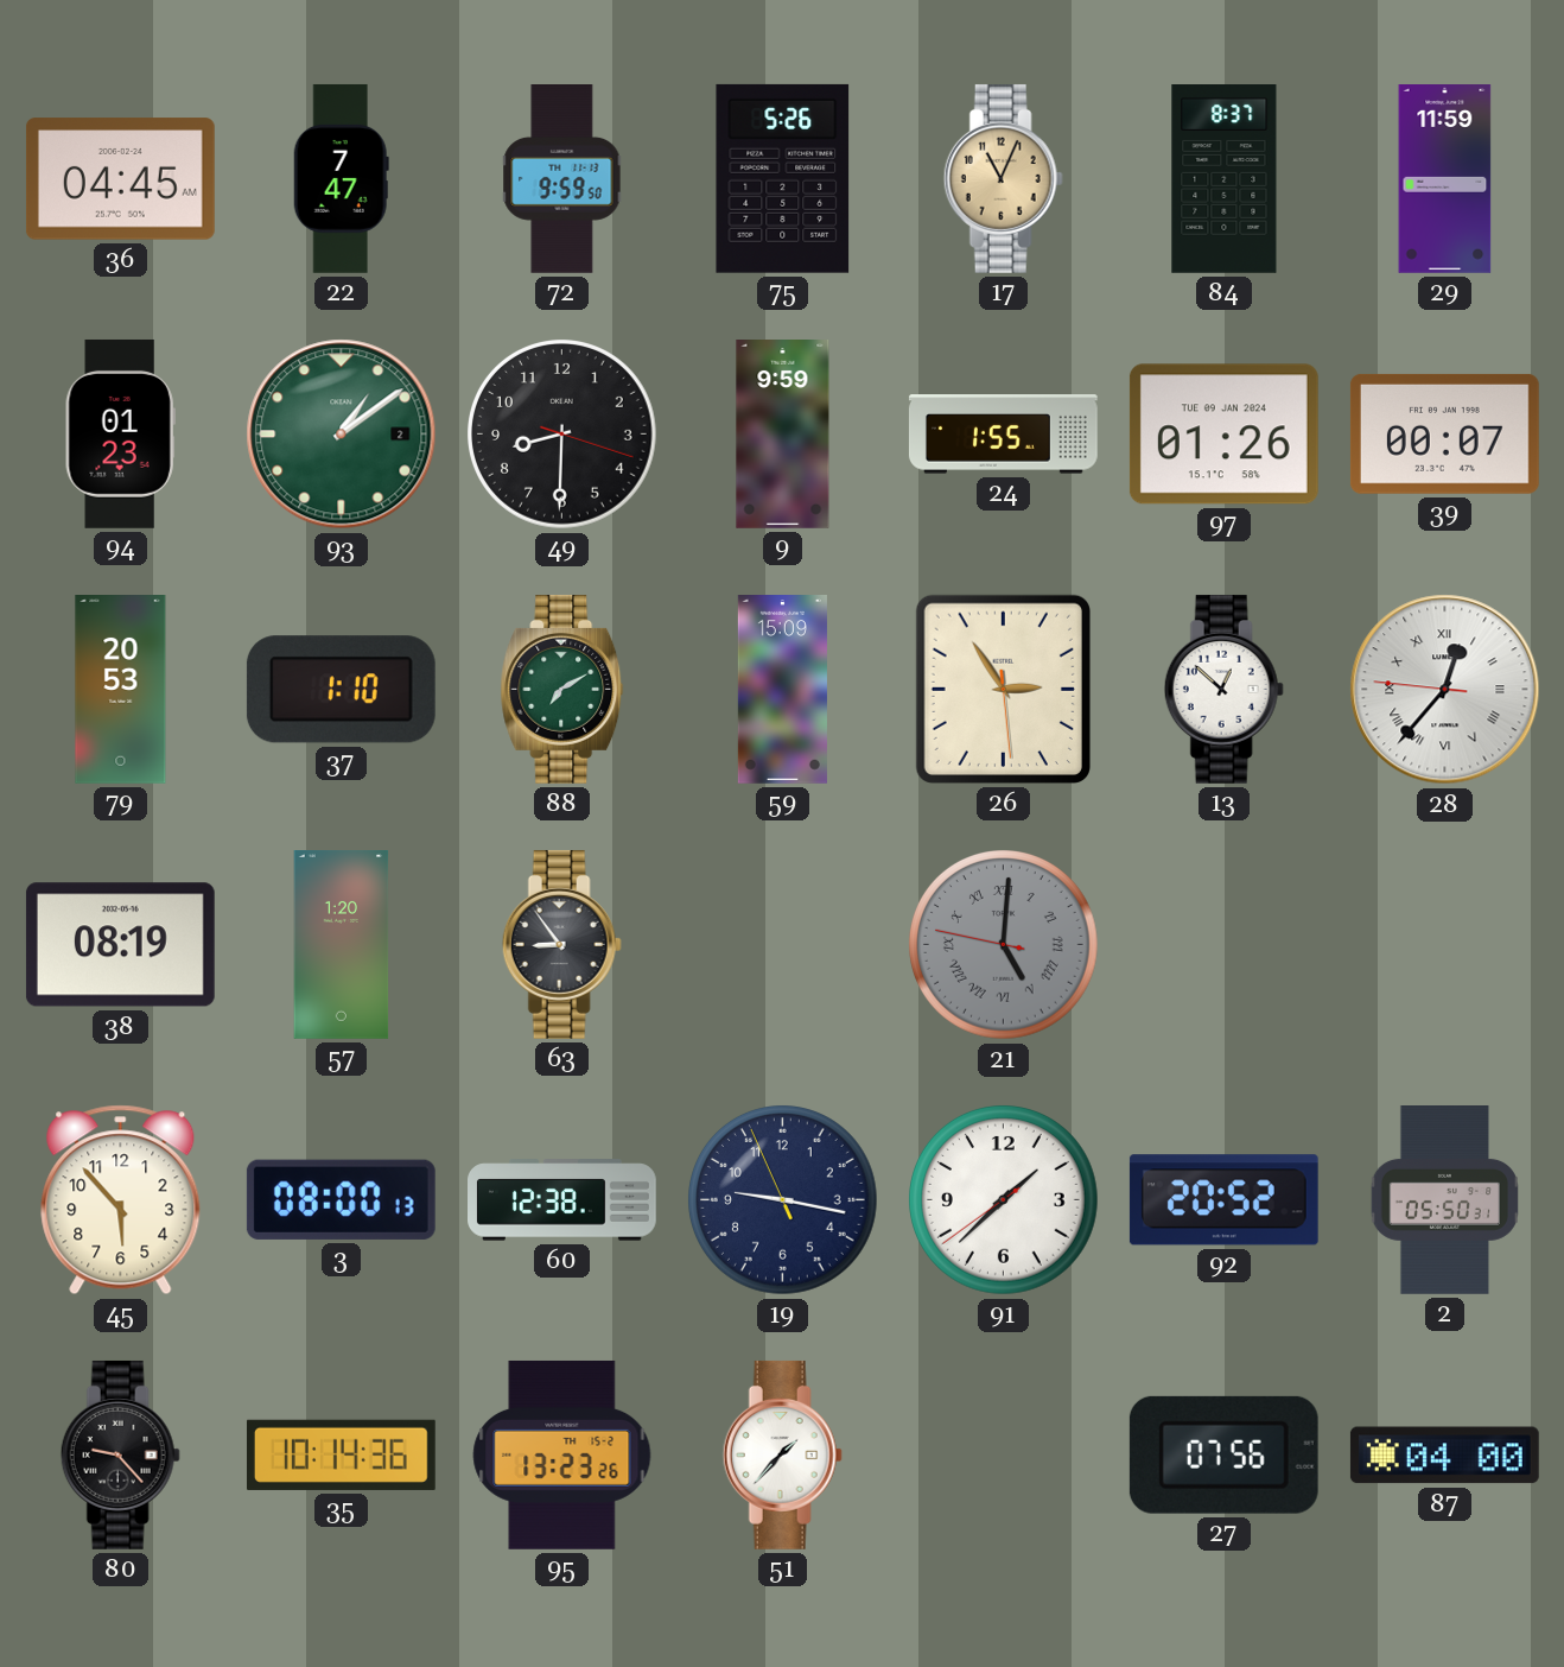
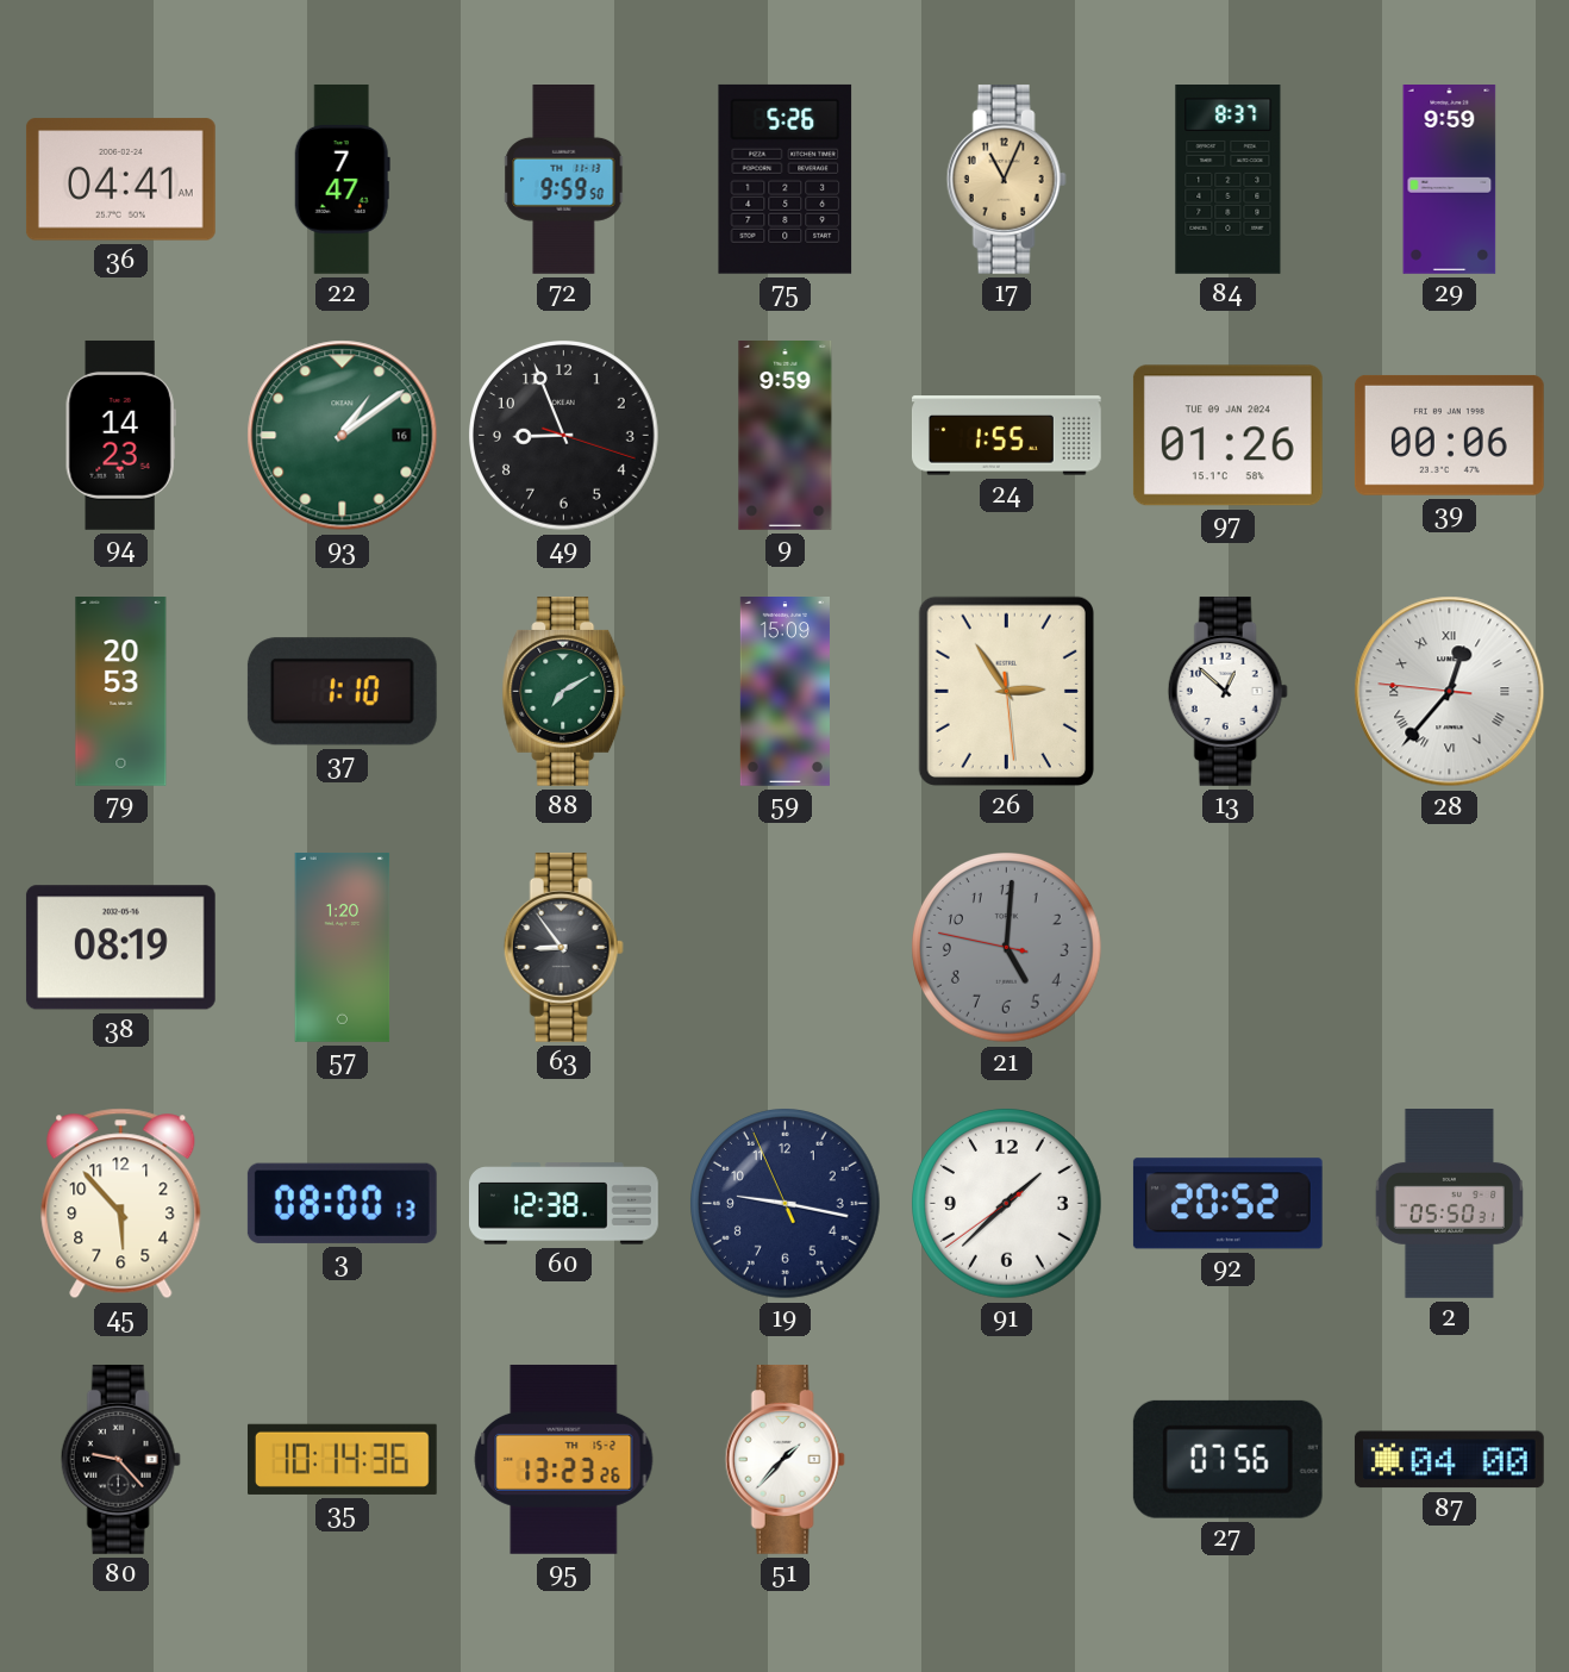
36: 04:45 -> 04:41 (120, 180)
29: 11:59 -> 9:59 (1450, 180)
94: 01:23 -> 14:23 (120, 435)
93 date: 2 -> 16 (343, 436)
49: 8:30 -> 8:56 (564, 436)
39: 00:07 -> 00:06 (1449, 435)
21 numerals: Roman -> Arabic (1007, 948)
